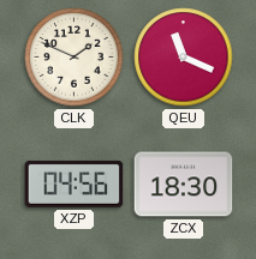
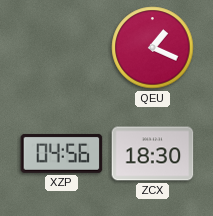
CLK: 1:49 -> none (75, 58)
QEU: 11:19 -> 1:19 (153, 48)
